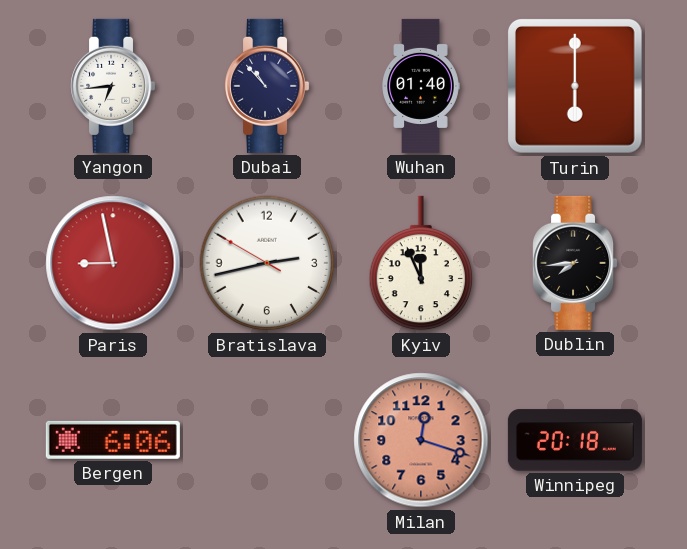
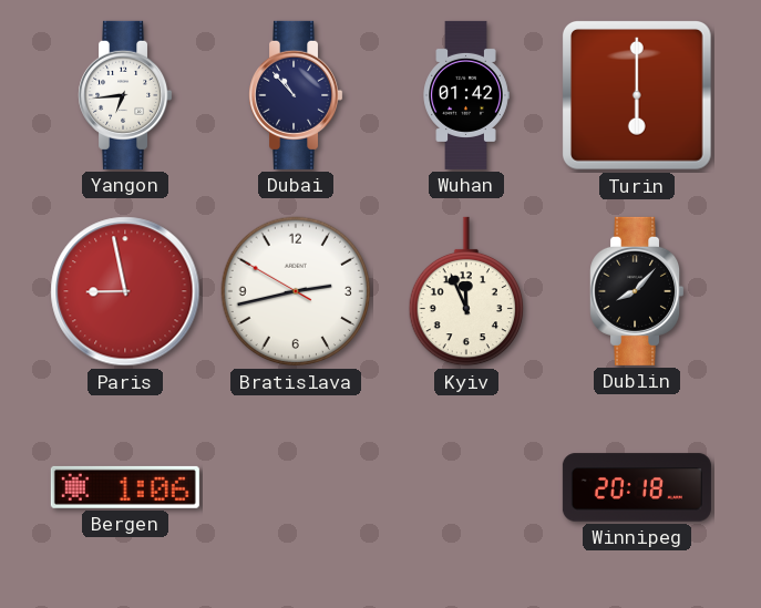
Wuhan: 01:40 -> 01:42 (466, 95)
Dublin: 7:44 -> 8:07 (637, 291)
Bergen: 6:06 -> 1:06 (125, 487)
Milan: 12:18 -> none (421, 440)
